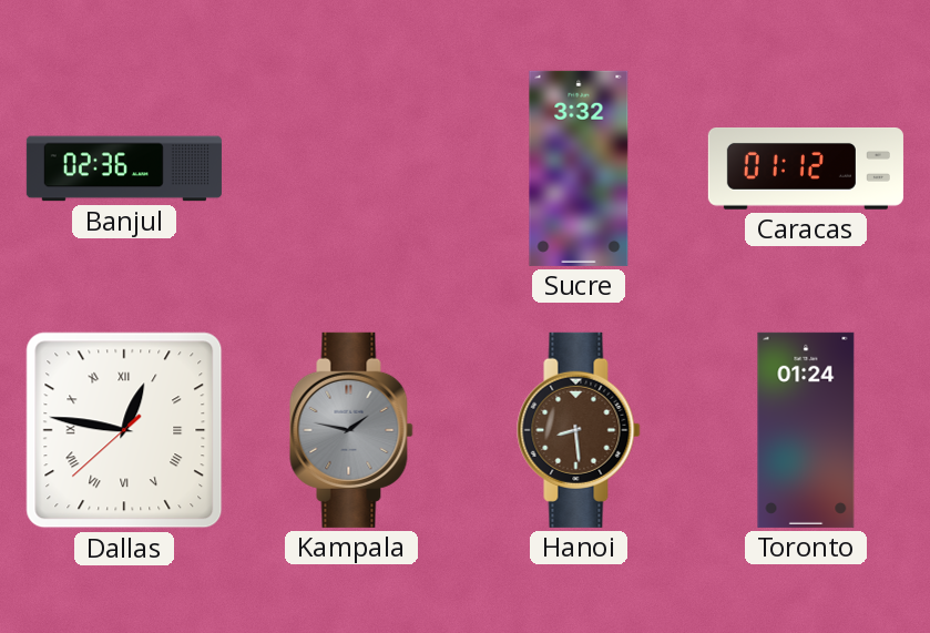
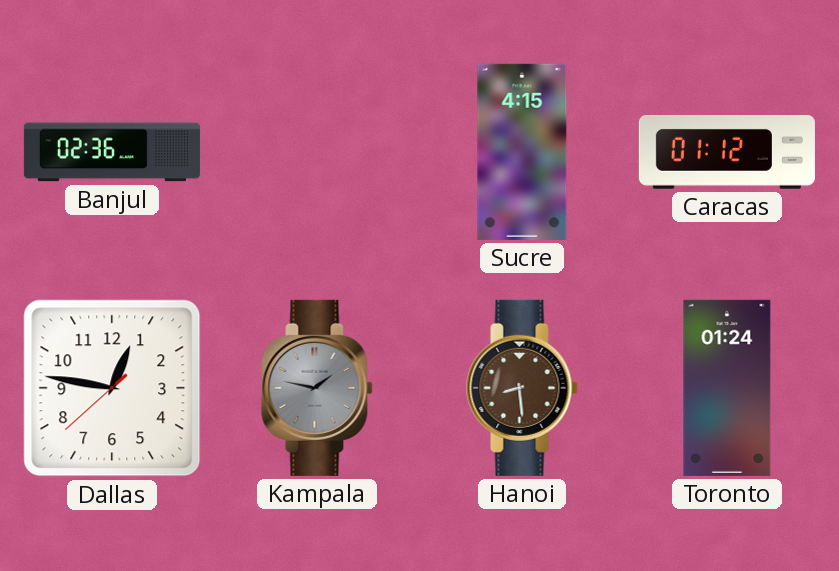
Sucre: 3:32 -> 4:15 (522, 152)
Dallas numerals: Roman -> Arabic (112, 388)
